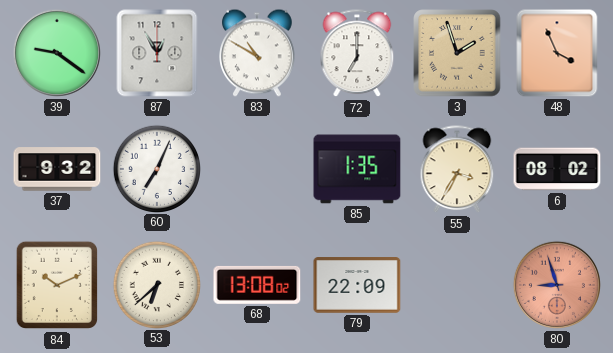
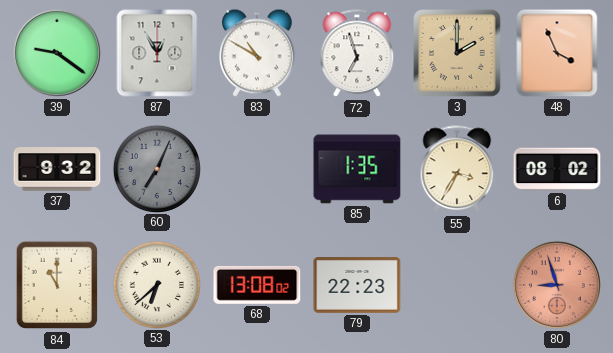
72: 7:00 -> 6:57 (357, 54)
3: 1:57 -> 2:00 (457, 53)
60 dial: white -> grey (156, 168)
84: 10:11 -> 11:00 (56, 285)
79: 22:09 -> 22:23 (357, 285)
